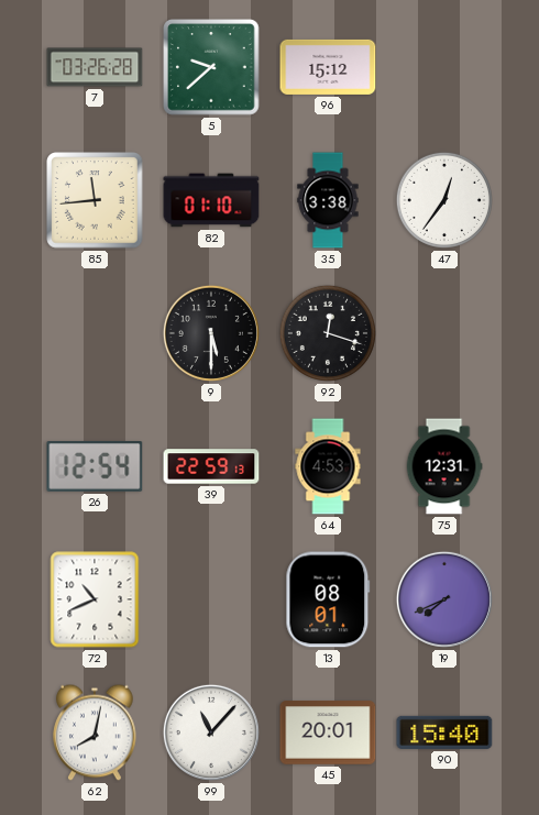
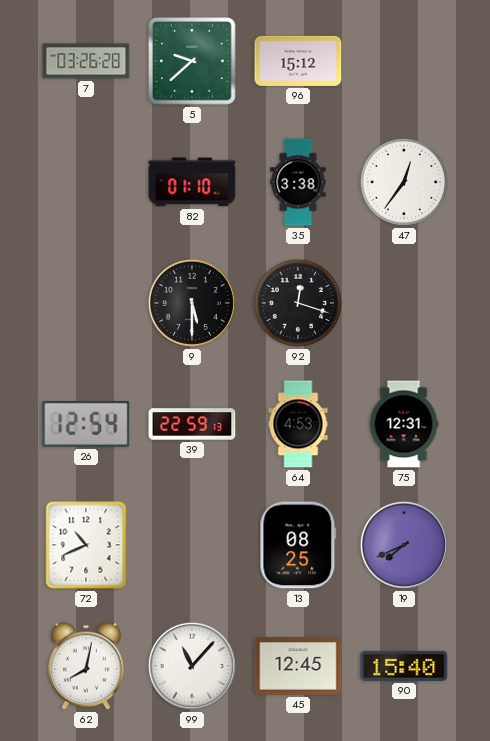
85: 11:44 -> none (95, 200)
13: 08:01 -> 08:25 (298, 545)
45: 20:01 -> 12:45 (298, 666)
